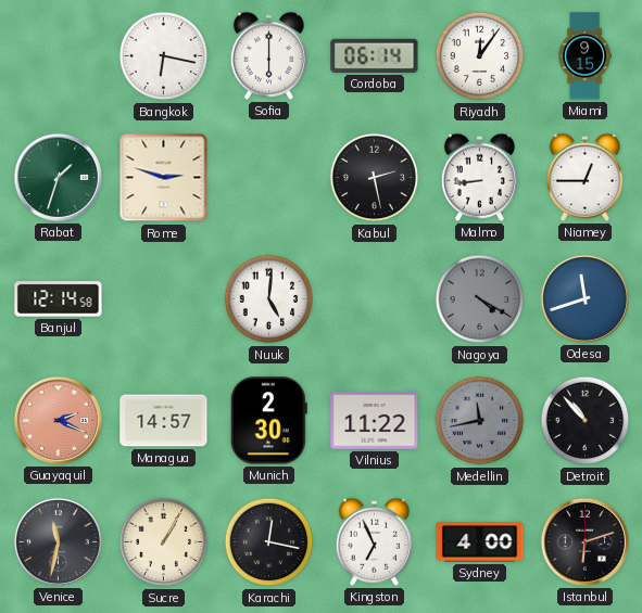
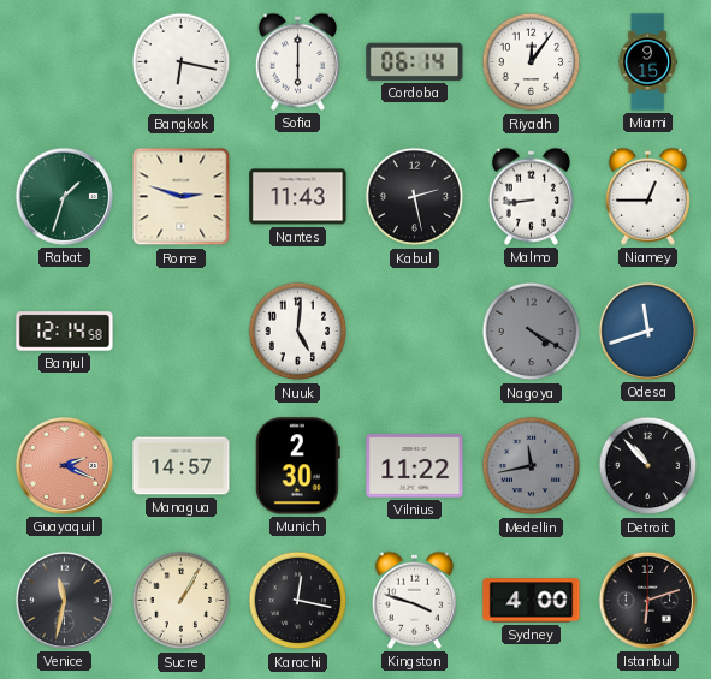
Nantes: none -> 11:43 (298, 197)
Kingston: 6:56 -> 3:48 (414, 600)
